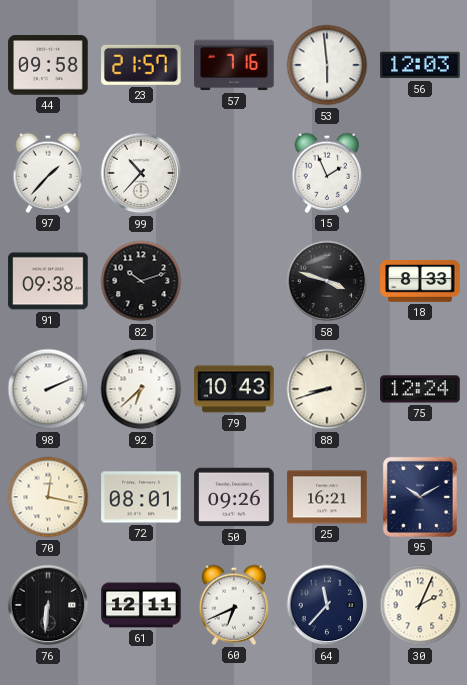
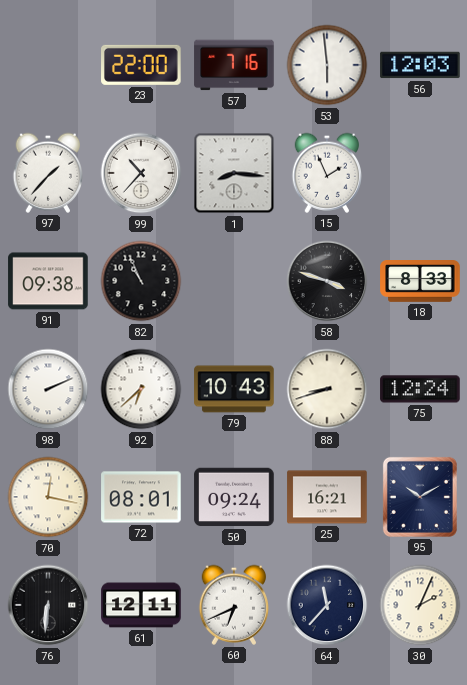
44: 09:58 -> none (48, 65)
23: 21:57 -> 22:00 (141, 65)
1: none -> 8:16 (234, 173)
82: 10:12 -> 10:56 (141, 281)
50: 09:26 -> 09:24 (234, 497)
